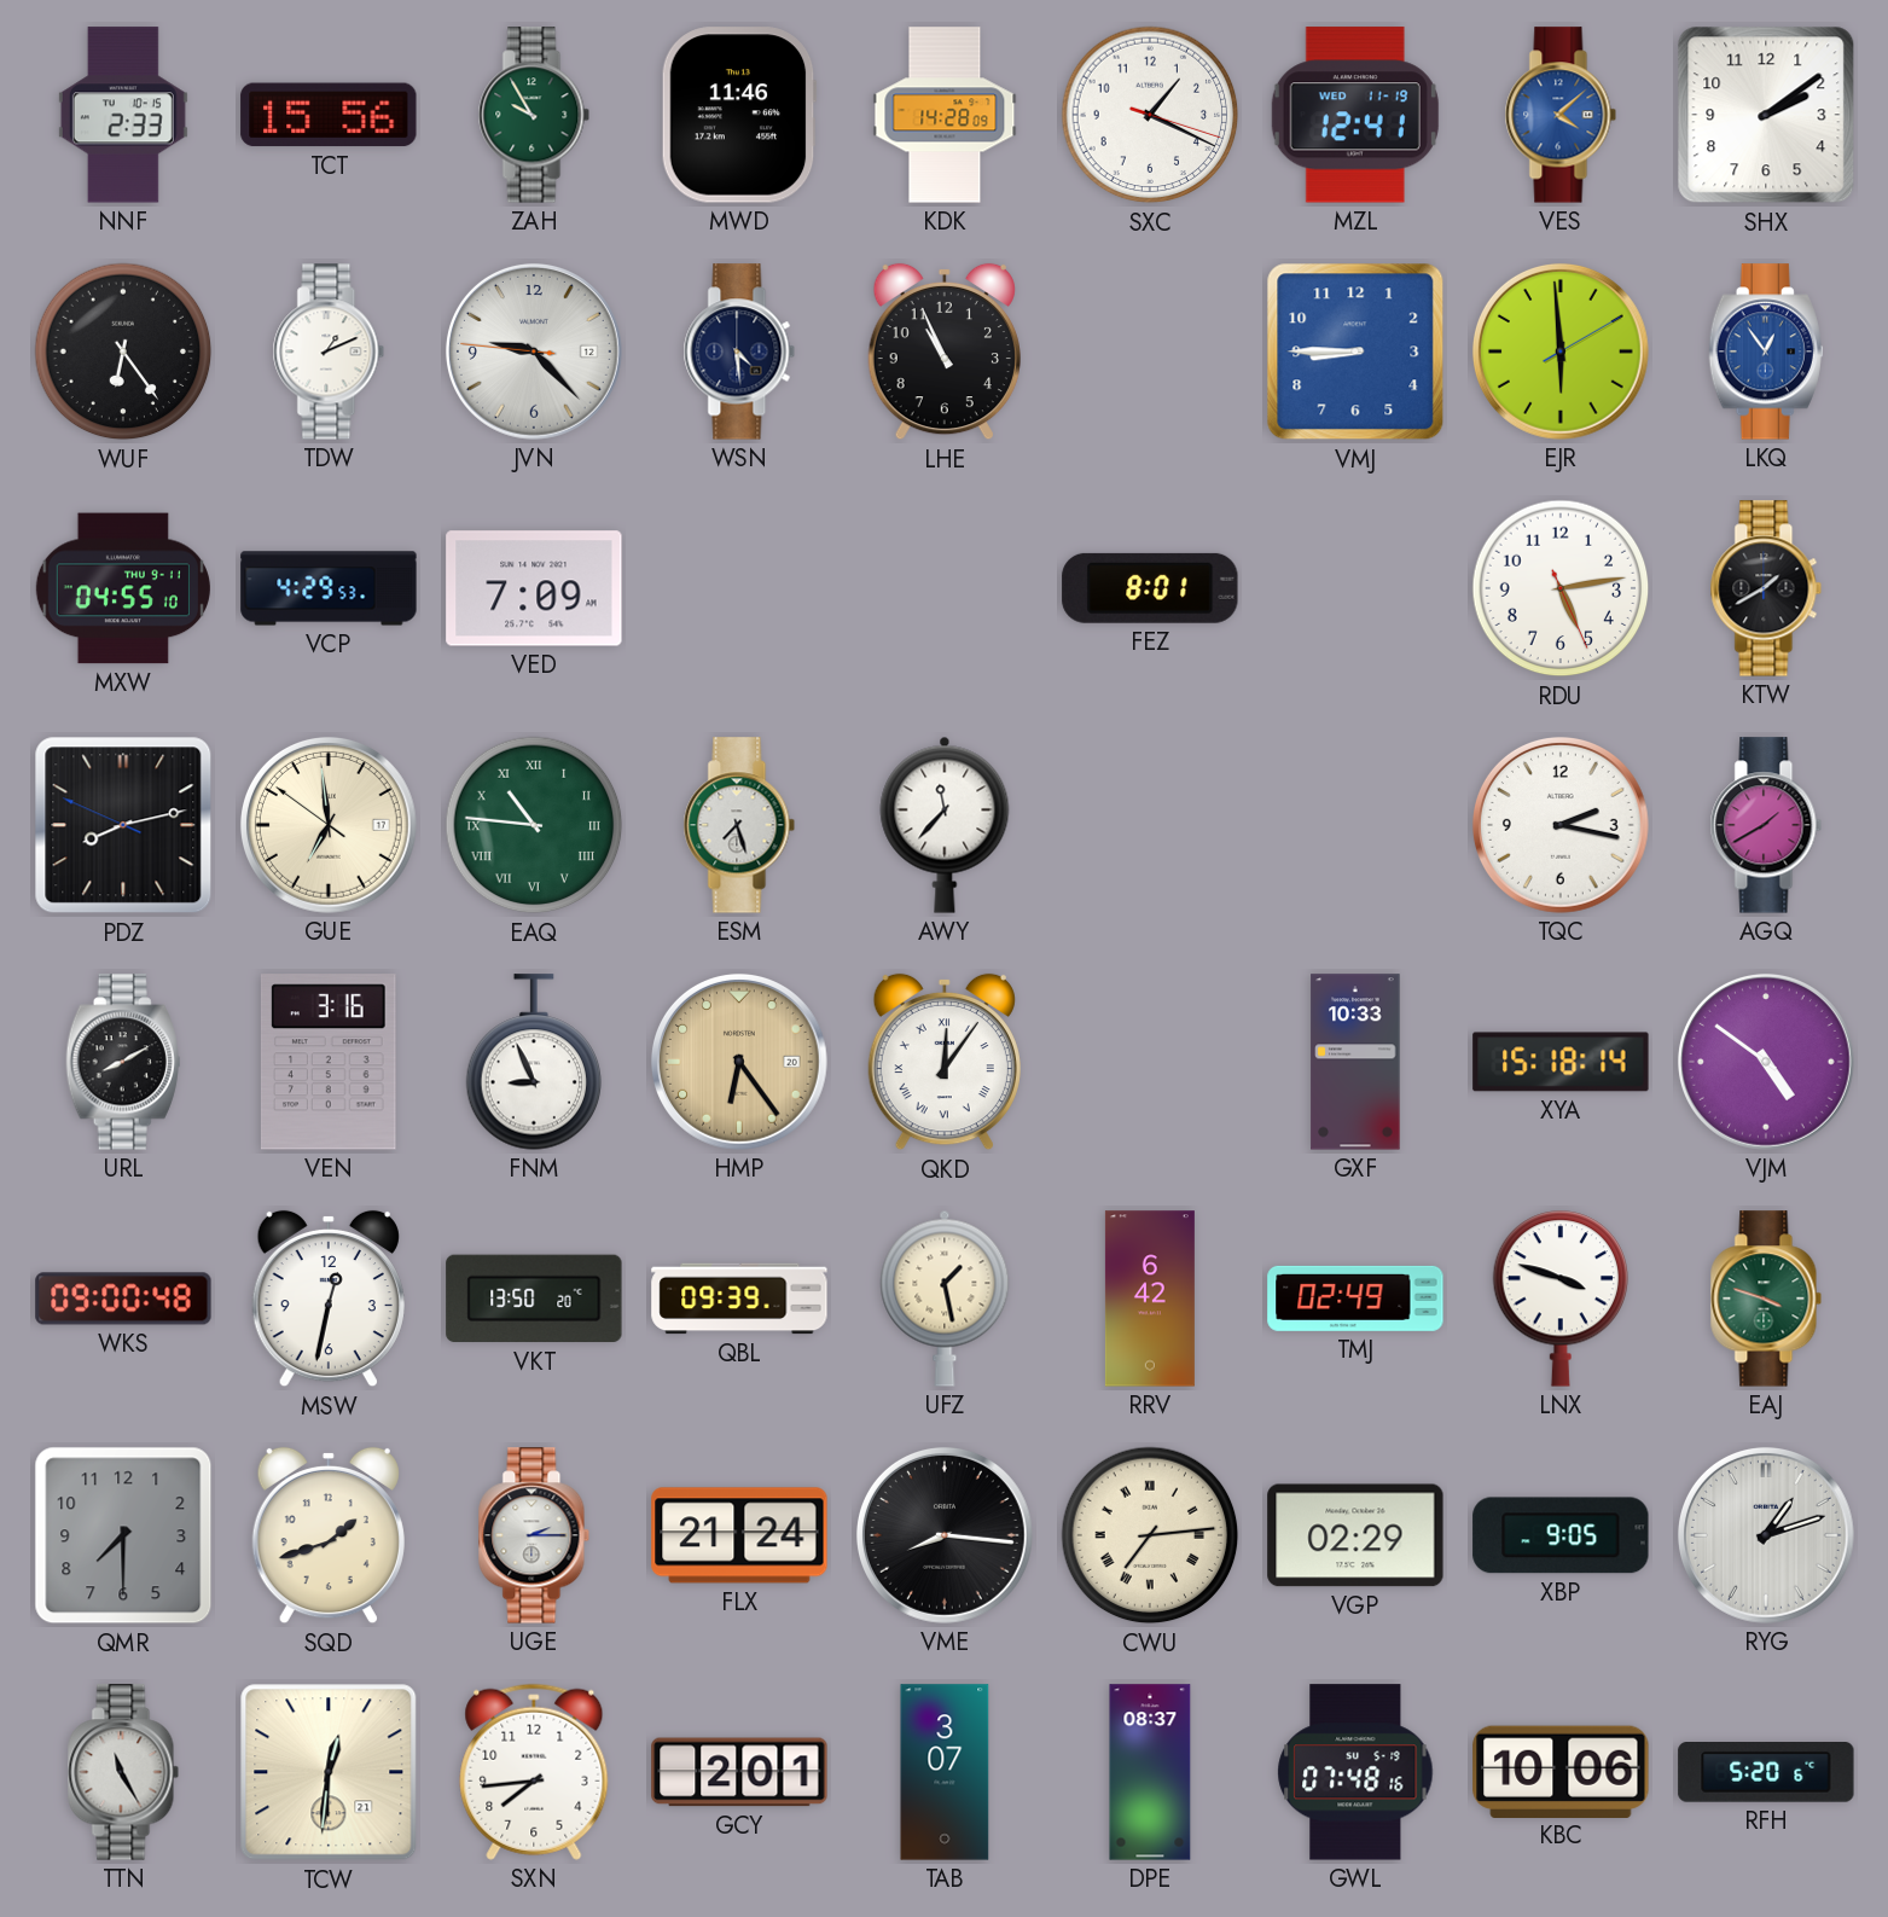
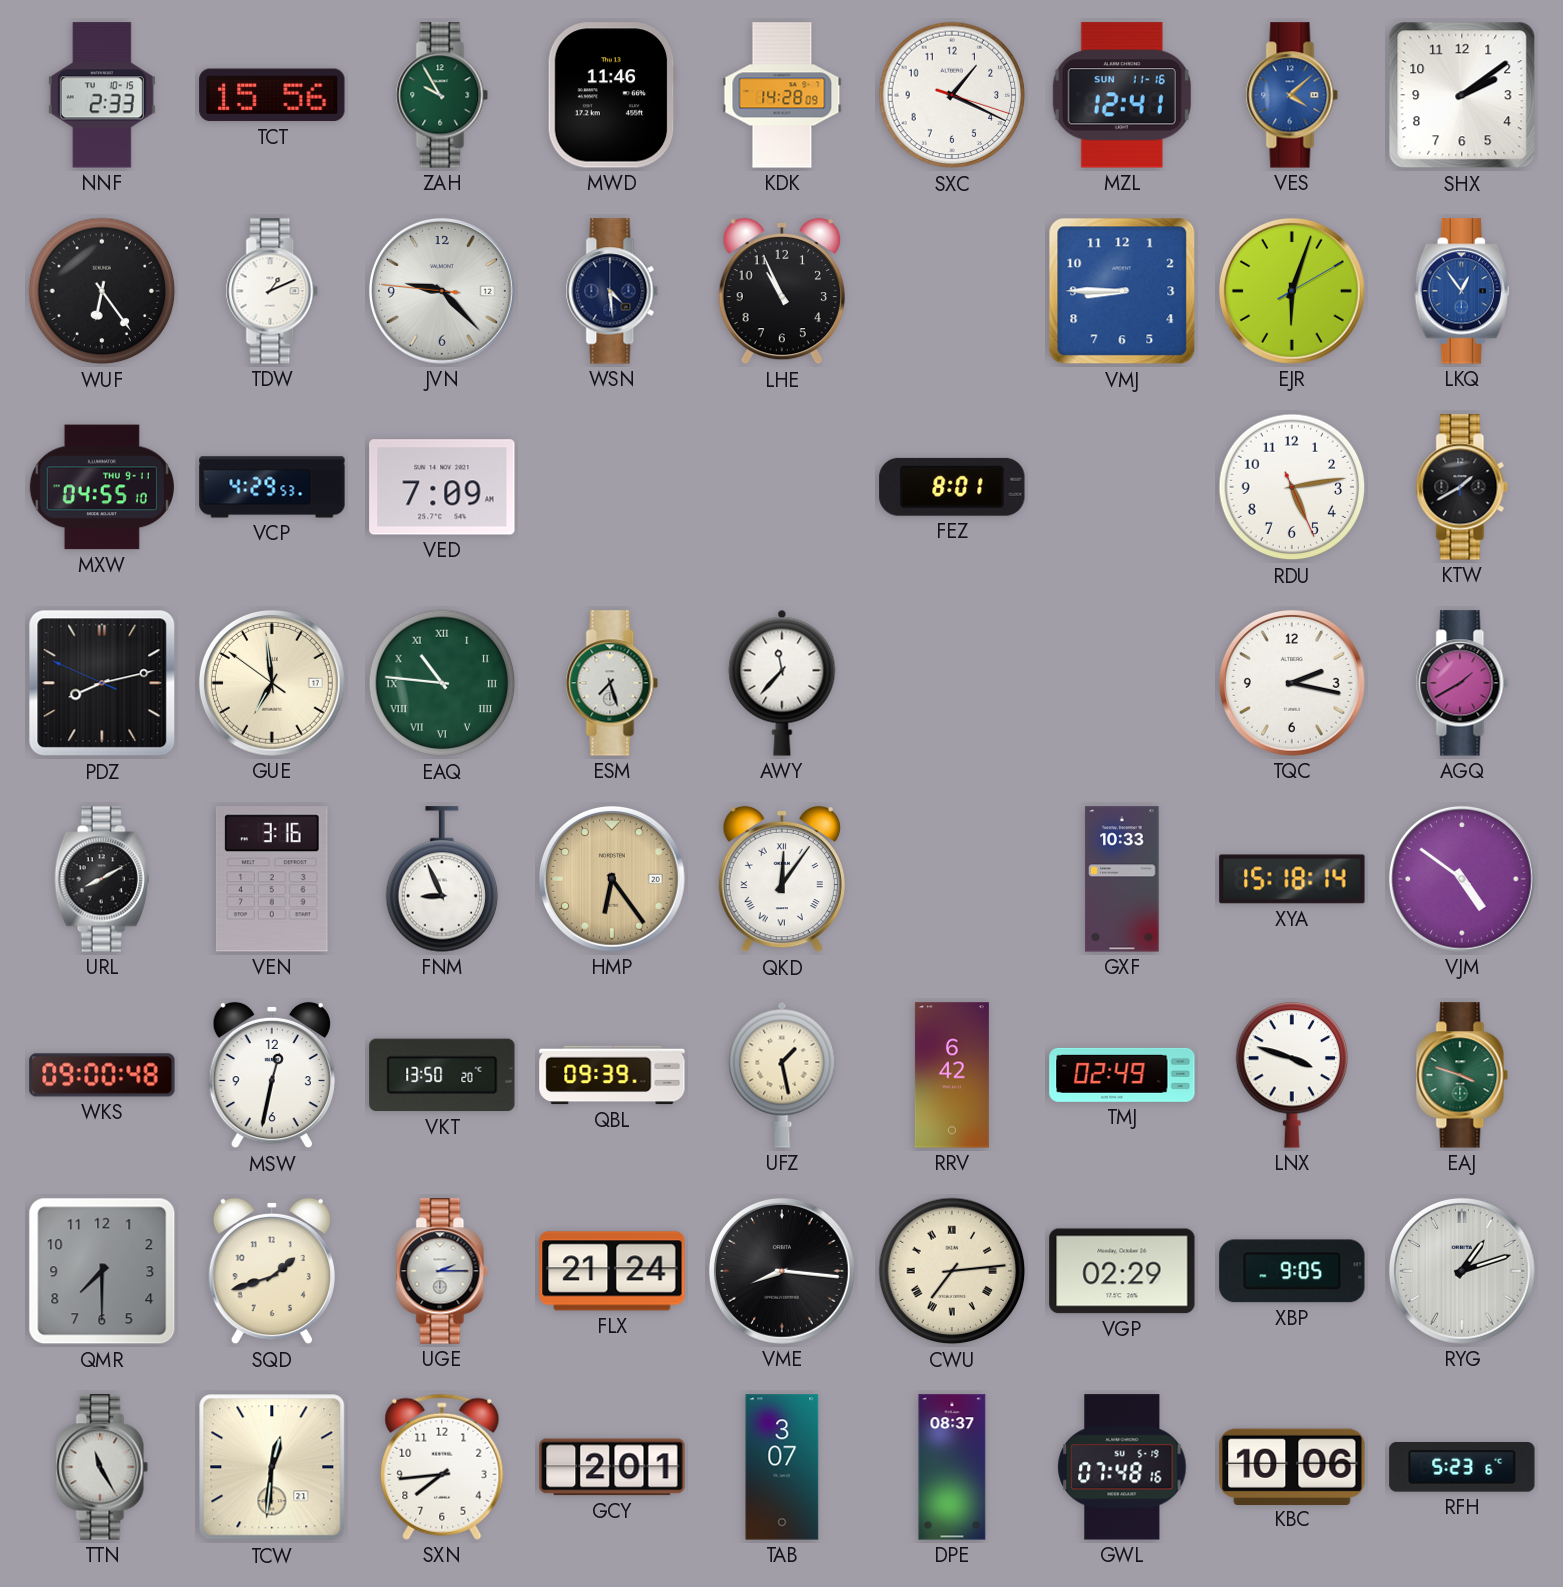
MZL date: WED 11-19 -> SUN 11-16 (1122, 95)
EJR: 5:59 -> 6:03 (1292, 291)
RFH: 5:20 -> 5:23 (1462, 1467)
